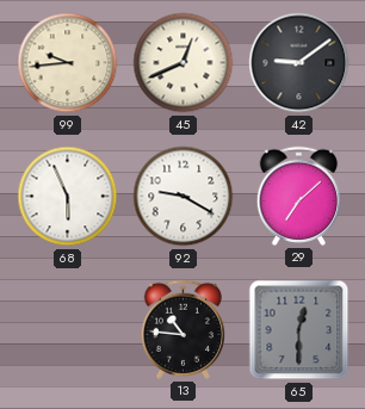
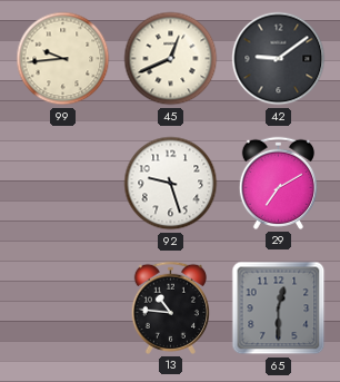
68: 5:56 -> none (68, 197)
92: 9:20 -> 9:27 (171, 184)
29: 7:08 -> 7:10 (278, 183)
